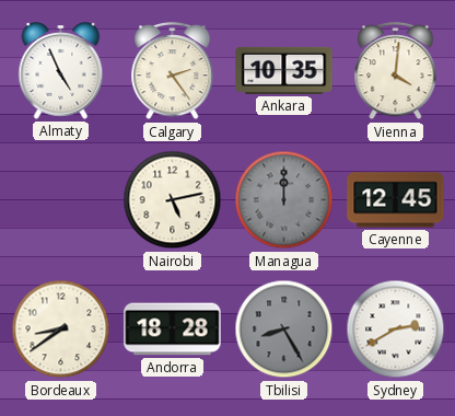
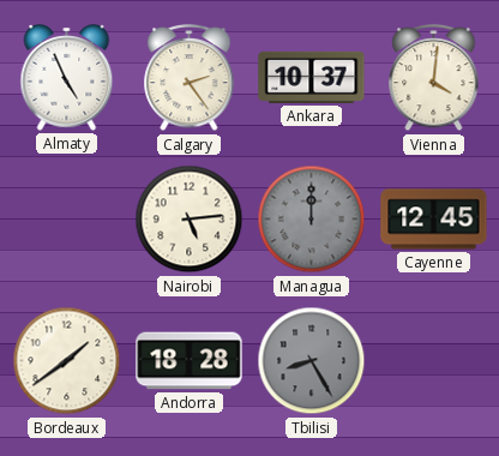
Ankara: 10:35 -> 10:37 (312, 77)
Nairobi: 5:13 -> 5:14 (190, 220)
Bordeaux: 8:39 -> 1:39 (67, 361)
Sydney: 2:40 -> none (396, 330)
